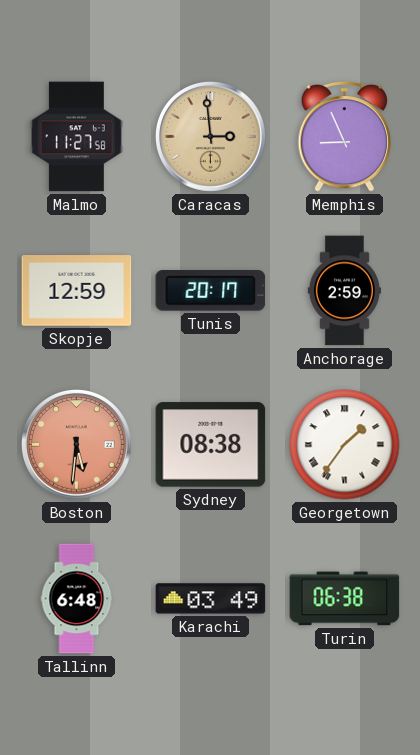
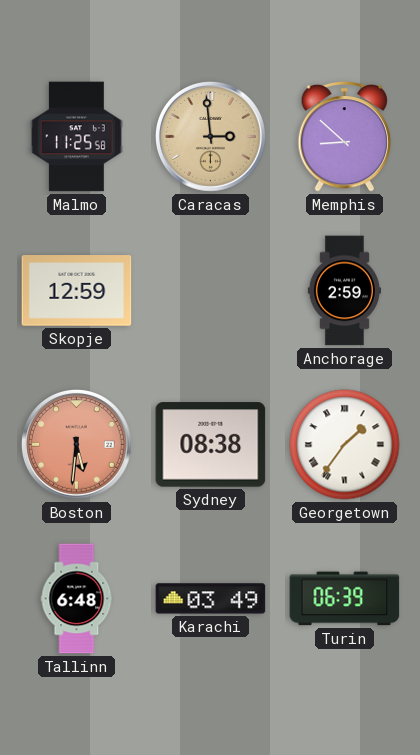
Malmo: 11:27 -> 11:25 (77, 137)
Memphis: 8:56 -> 8:52 (345, 136)
Tunis: 20:17 -> none (211, 291)
Turin: 06:38 -> 06:39 (345, 599)
